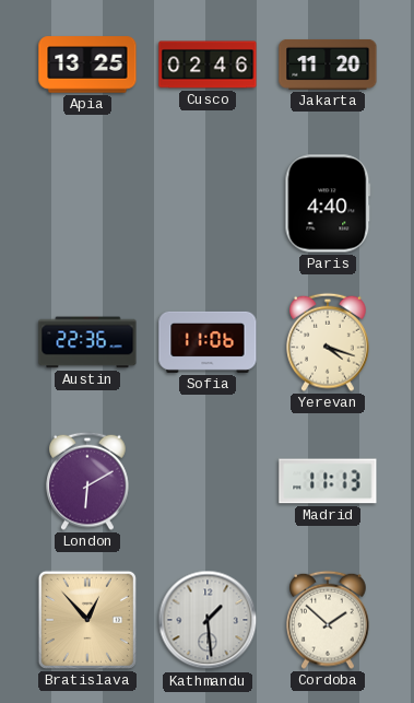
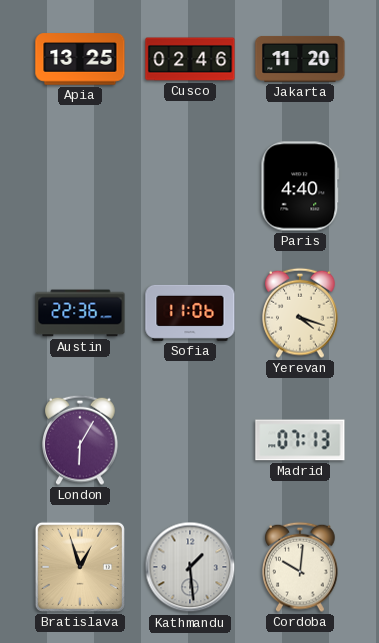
London: 6:10 -> 6:05 (81, 440)
Madrid: 11:13 -> 07:13 (300, 440)
Bratislava: 12:53 -> 12:57 (80, 567)
Cordoba: 1:52 -> 10:01 (301, 567)
